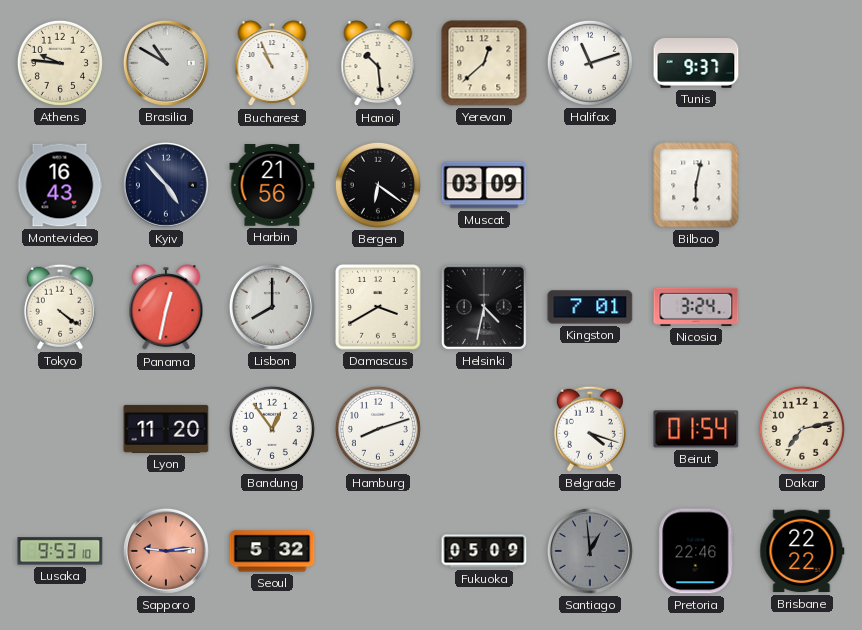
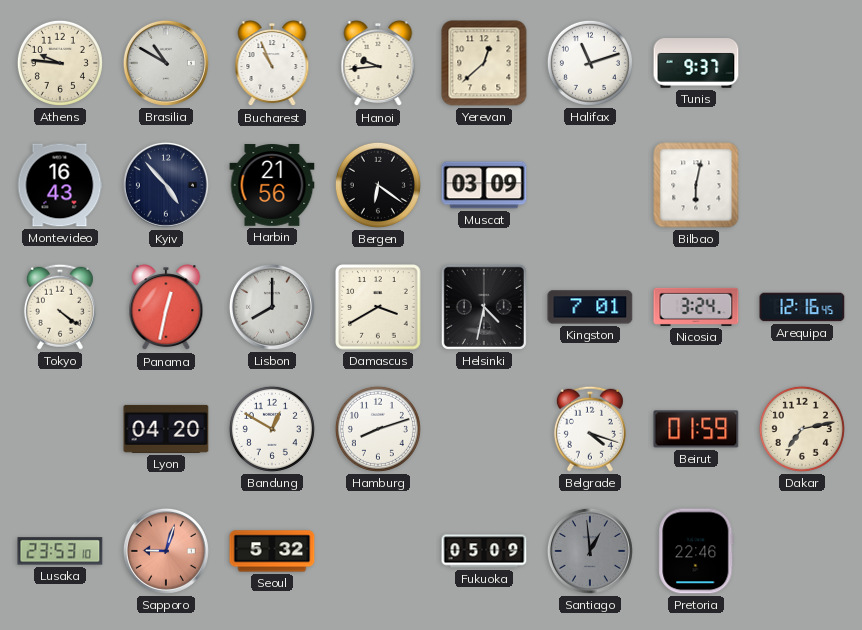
Hanoi: 10:29 -> 9:44 (378, 64)
Arequipa: none -> 12:16 (802, 307)
Lyon: 11:20 -> 04:20 (166, 429)
Bandung: 12:54 -> 12:50 (272, 429)
Beirut: 01:54 -> 01:59 (696, 429)
Lusaka: 9:53 -> 23:53 (60, 551)
Sapporo: 9:14 -> 9:03 (166, 551)
Brisbane: 22:22 -> none (802, 551)
